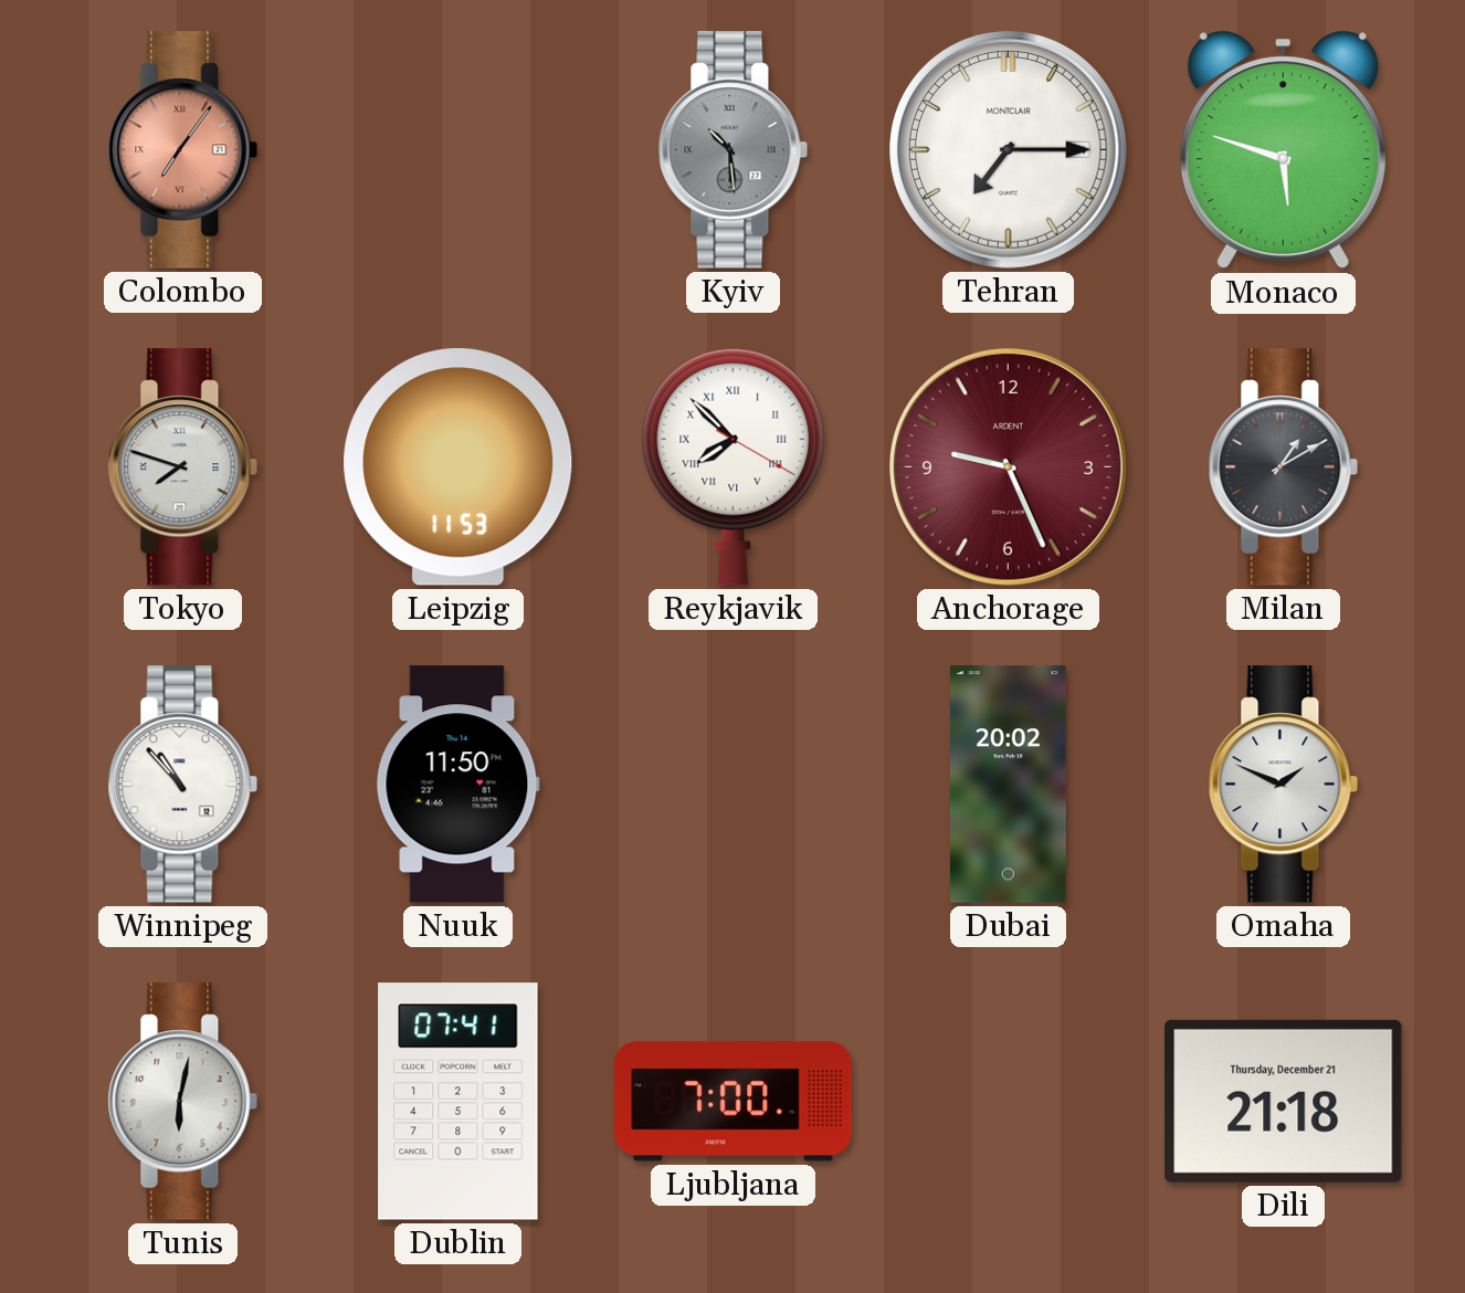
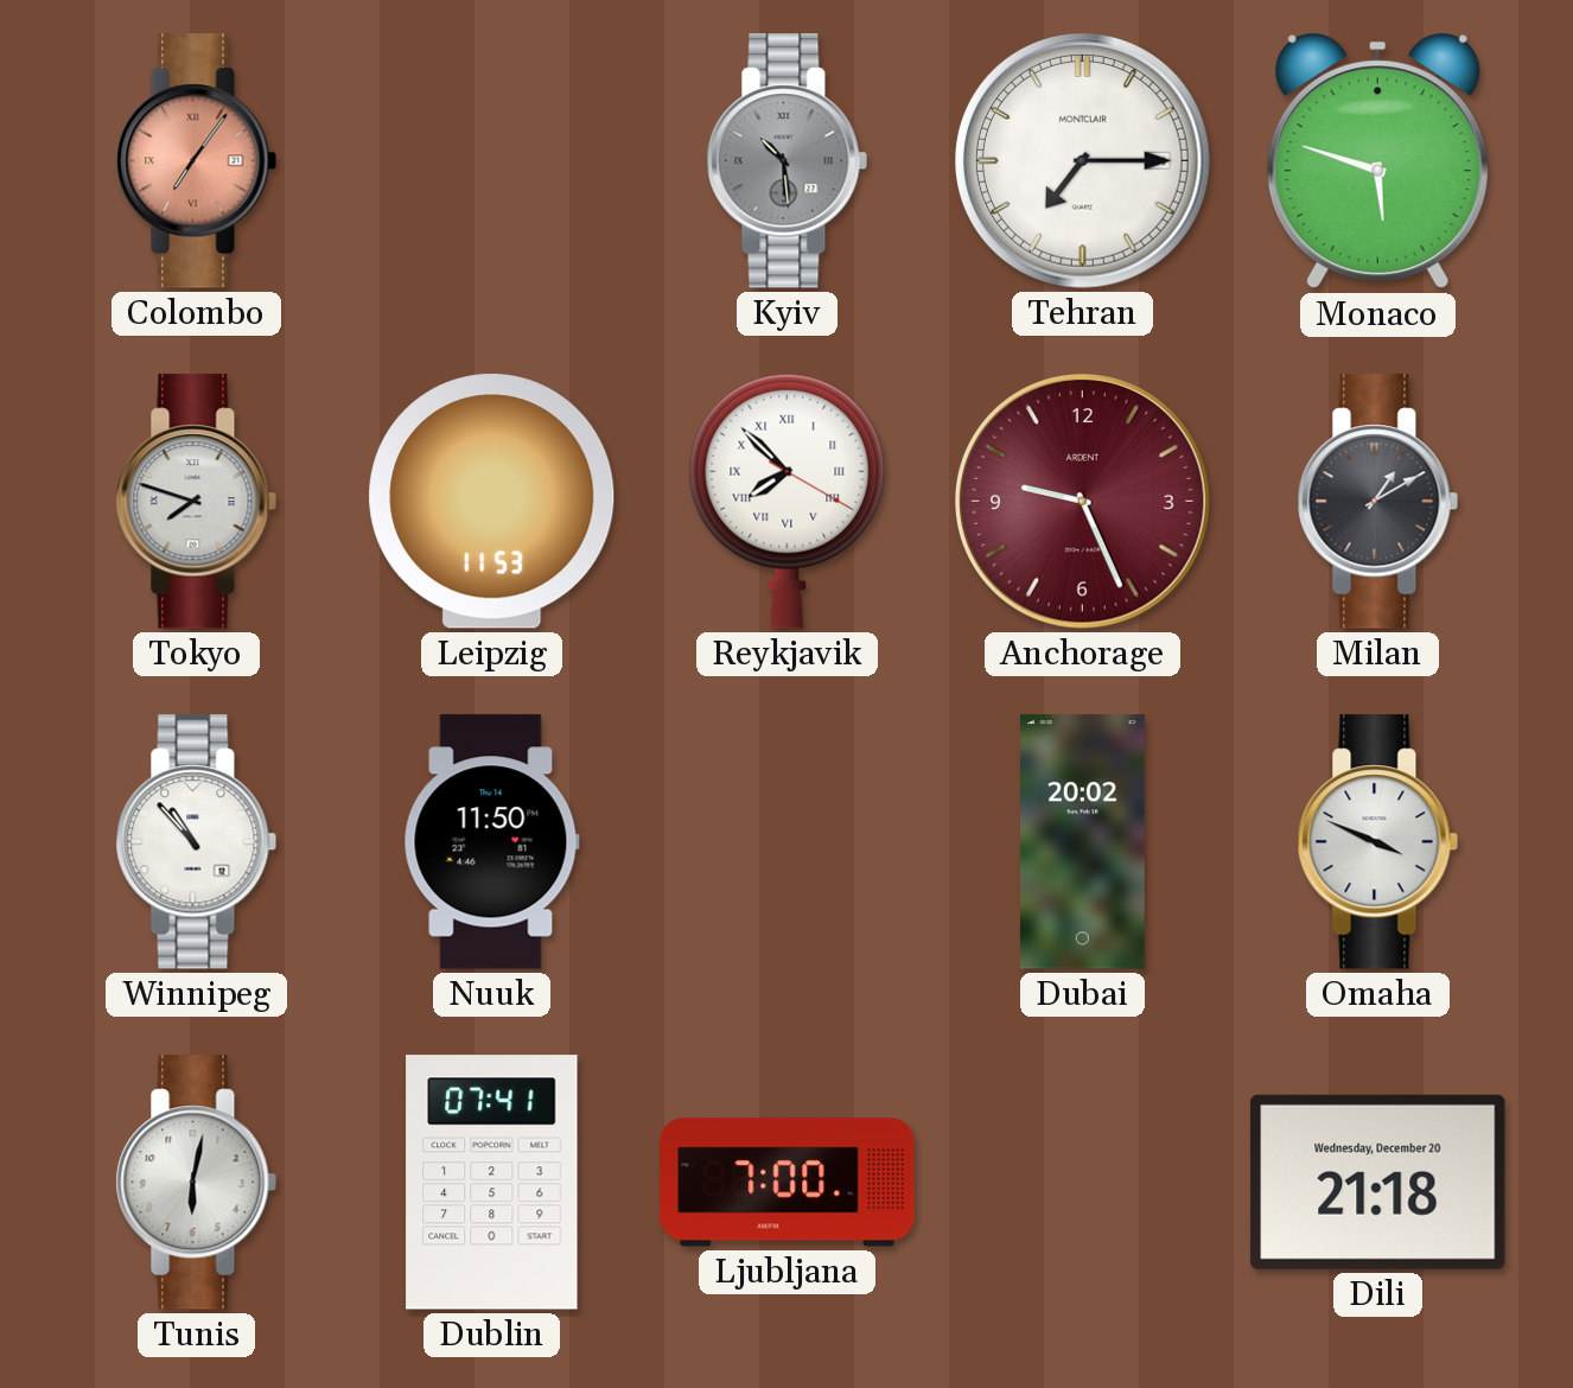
Omaha: 1:49 -> 3:49 (1378, 842)
Dili date: Thursday, December 21 -> Wednesday, December 20 (1378, 1182)
